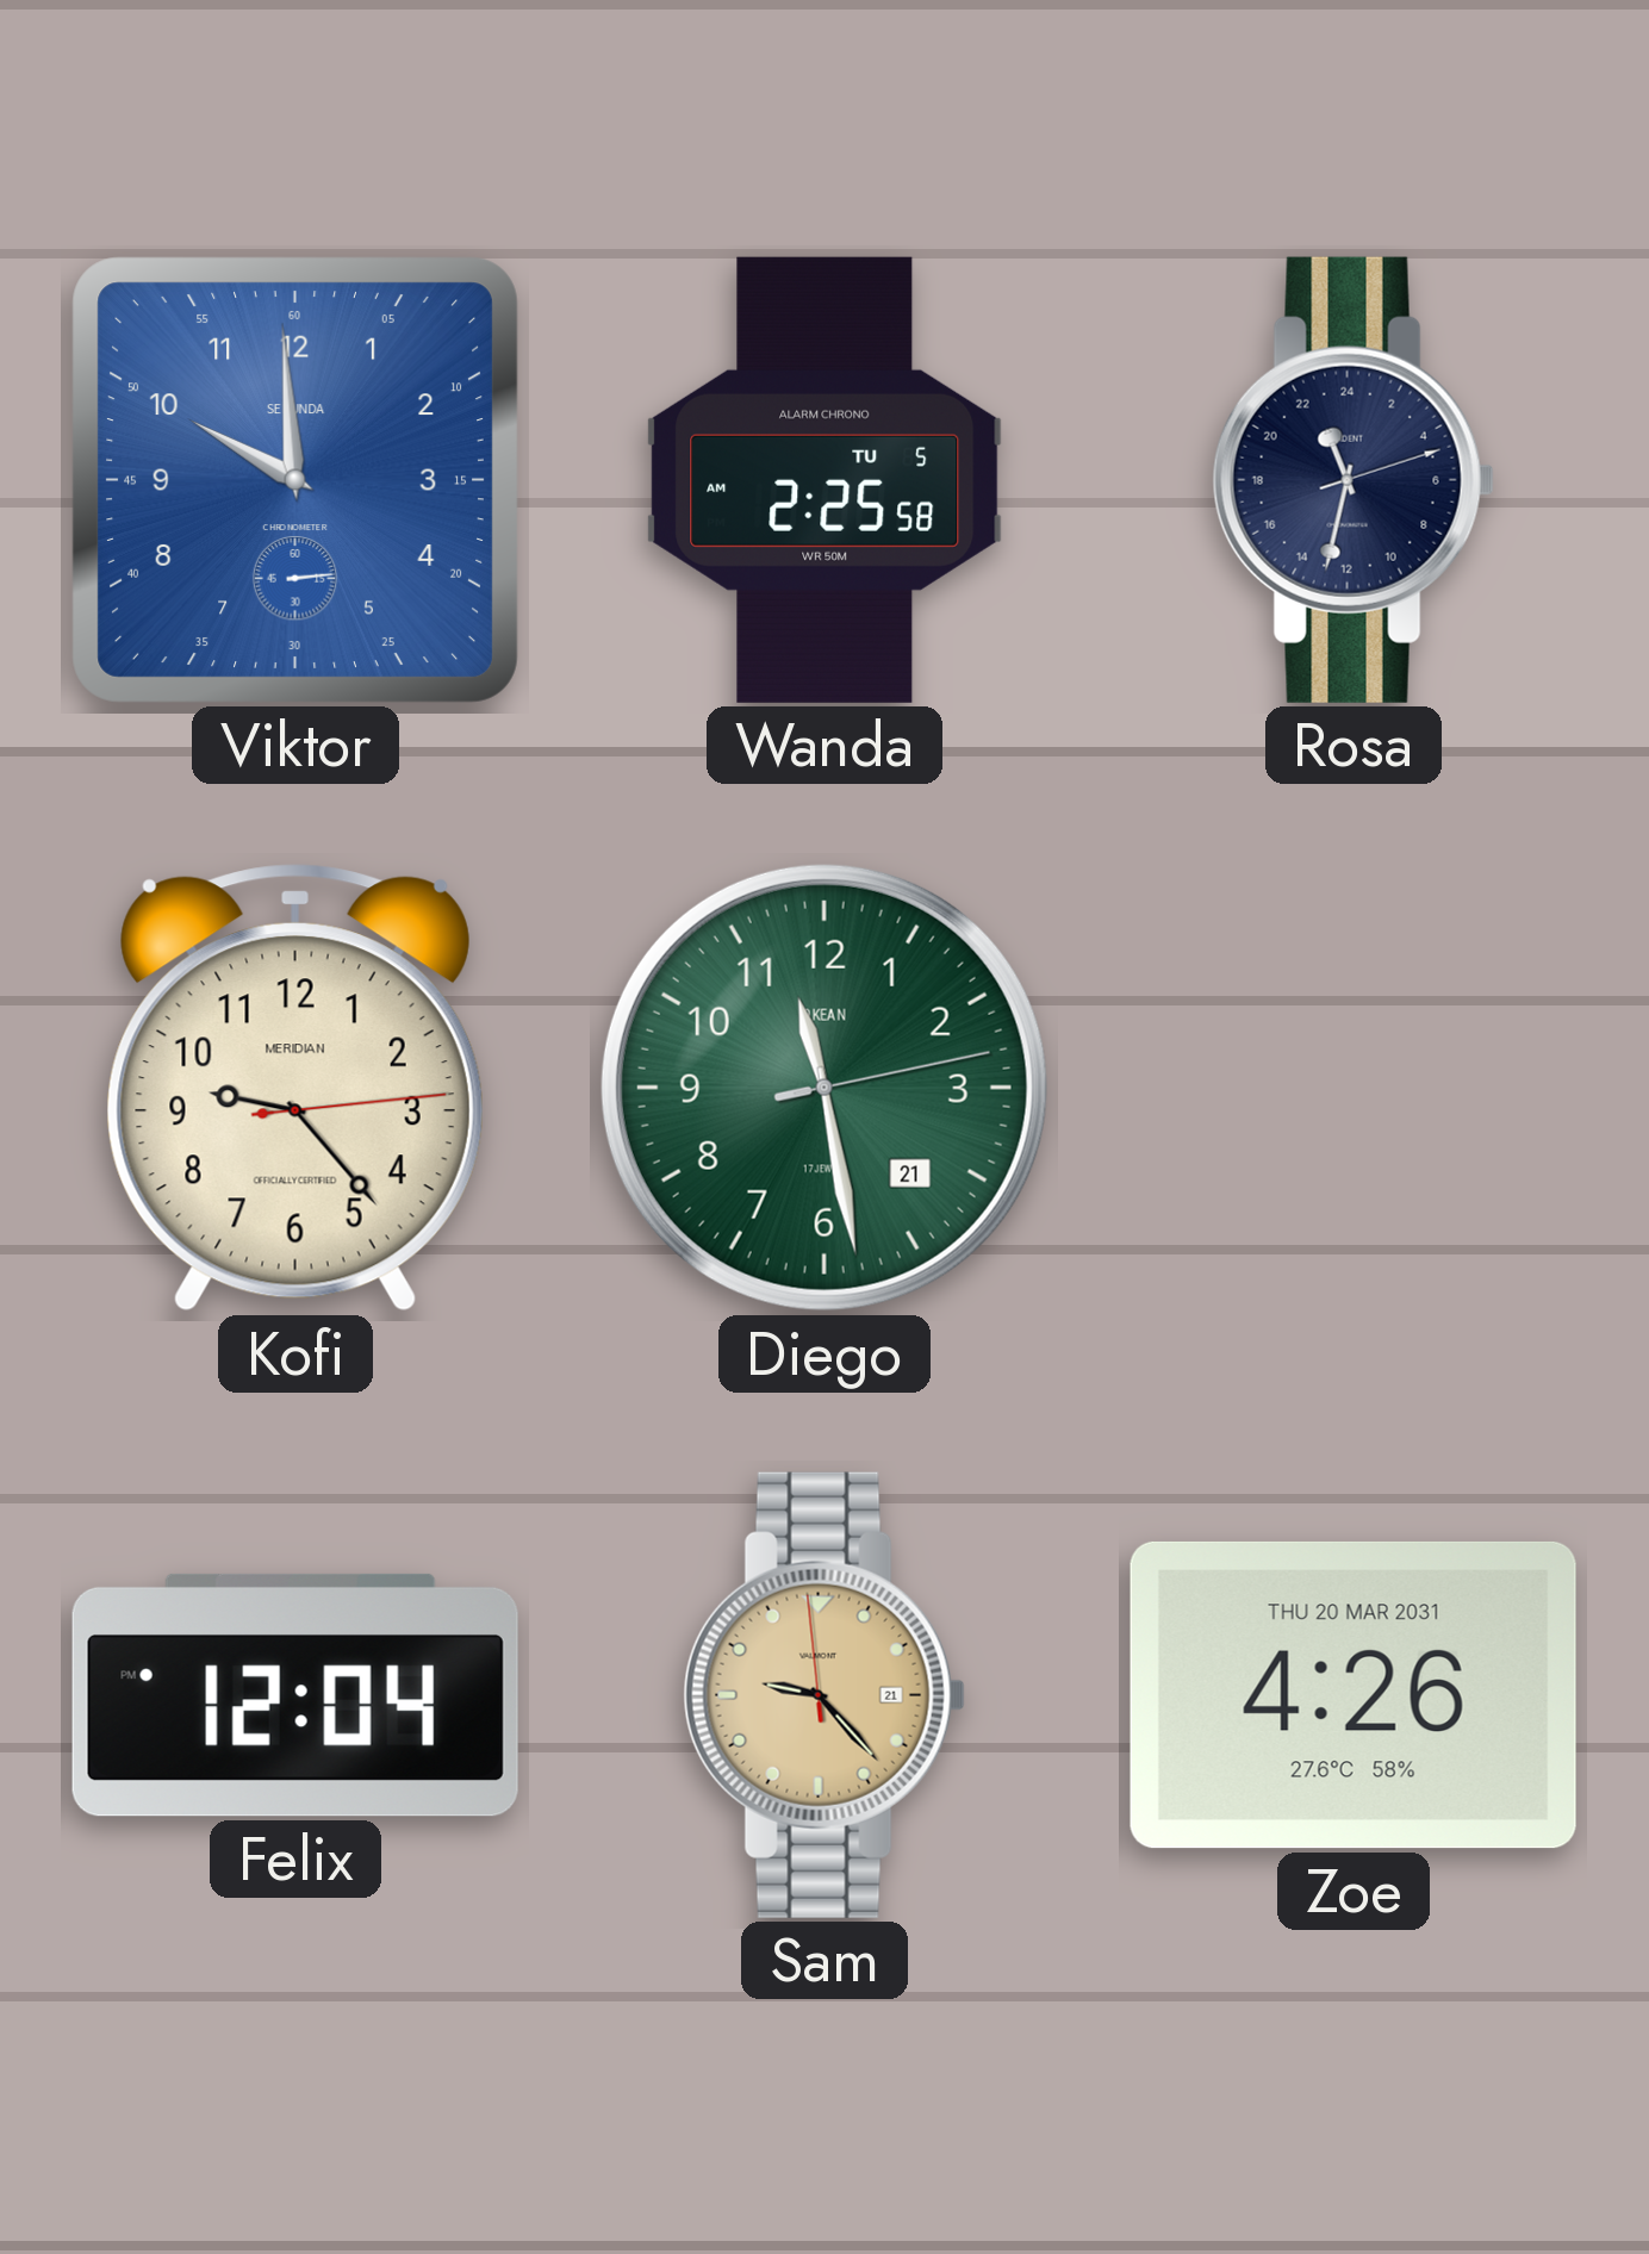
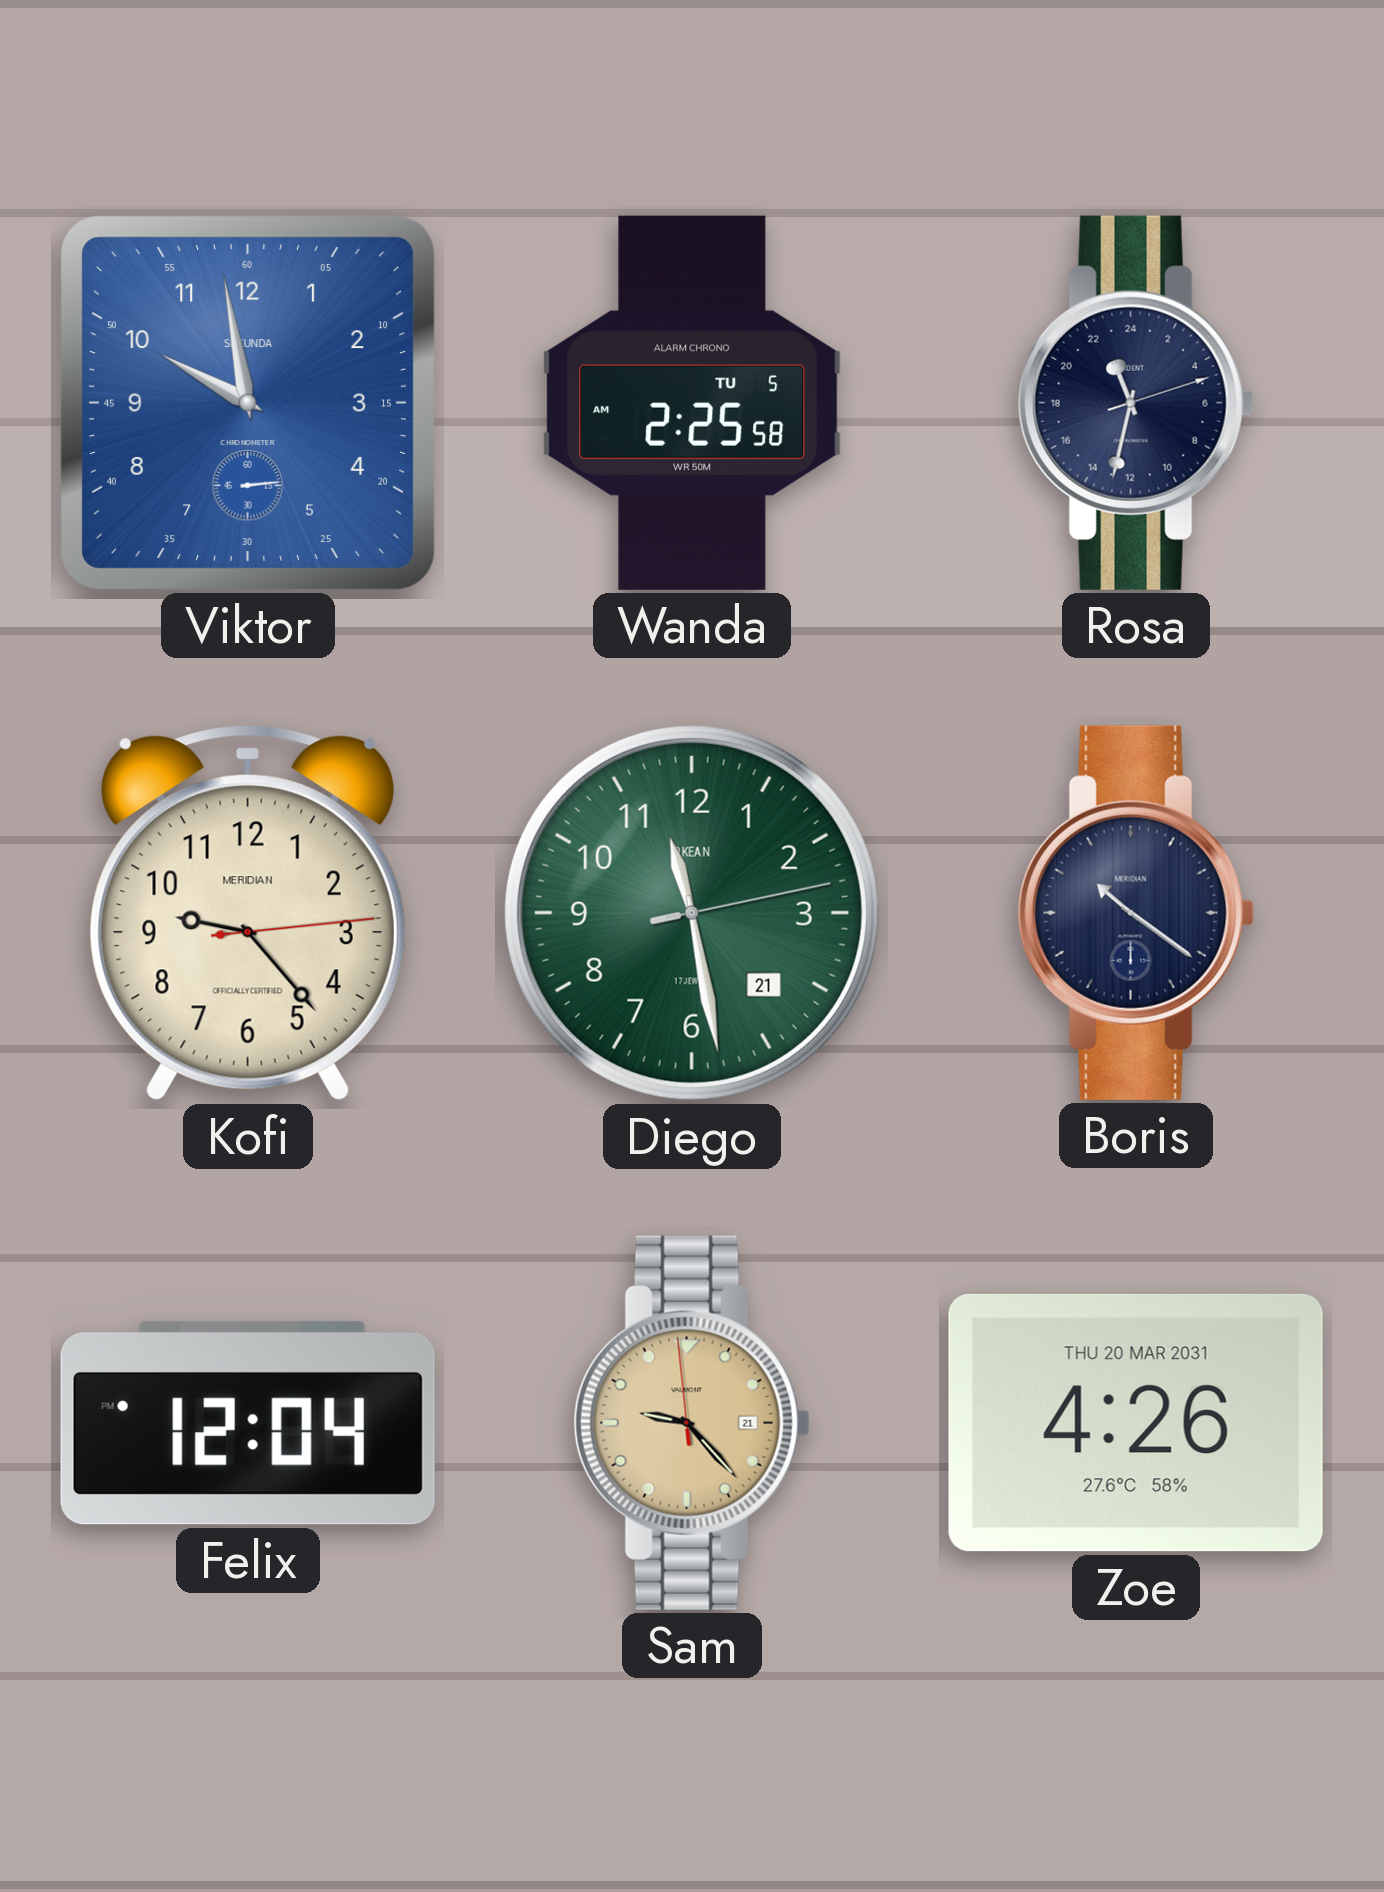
Viktor: 9:59 -> 9:58 (248, 403)
Boris: none -> 10:21 (1136, 913)
